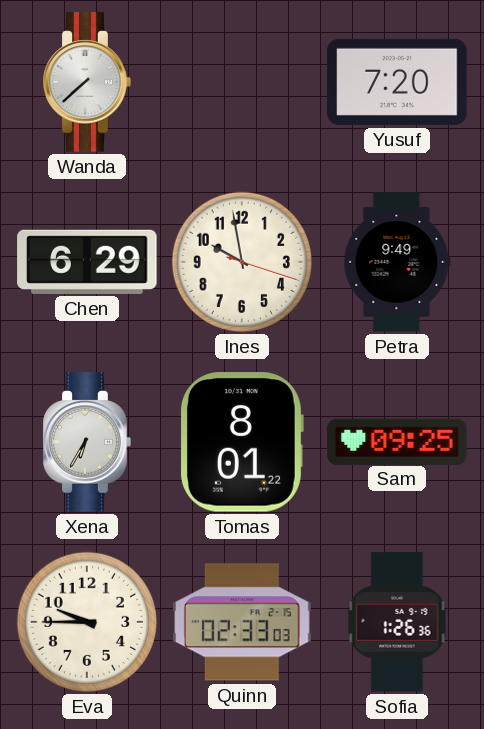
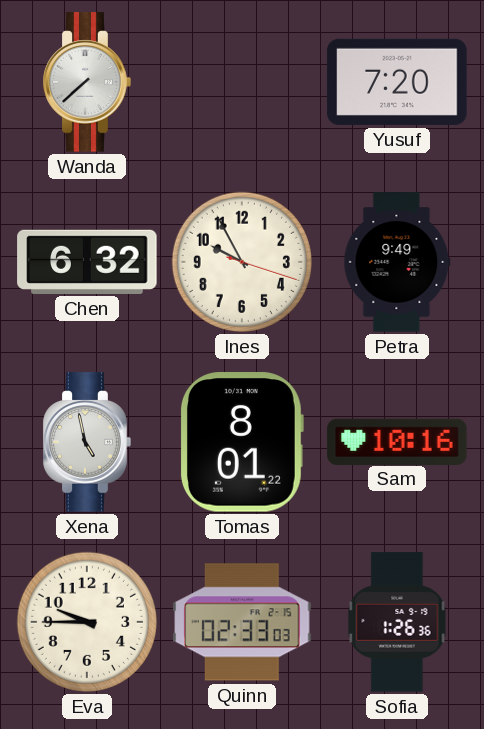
Chen: 6:29 -> 6:32 (87, 262)
Ines: 9:58 -> 9:55 (242, 262)
Xena: 6:35 -> 4:58 (87, 442)
Sam: 09:25 -> 10:16 (397, 441)
